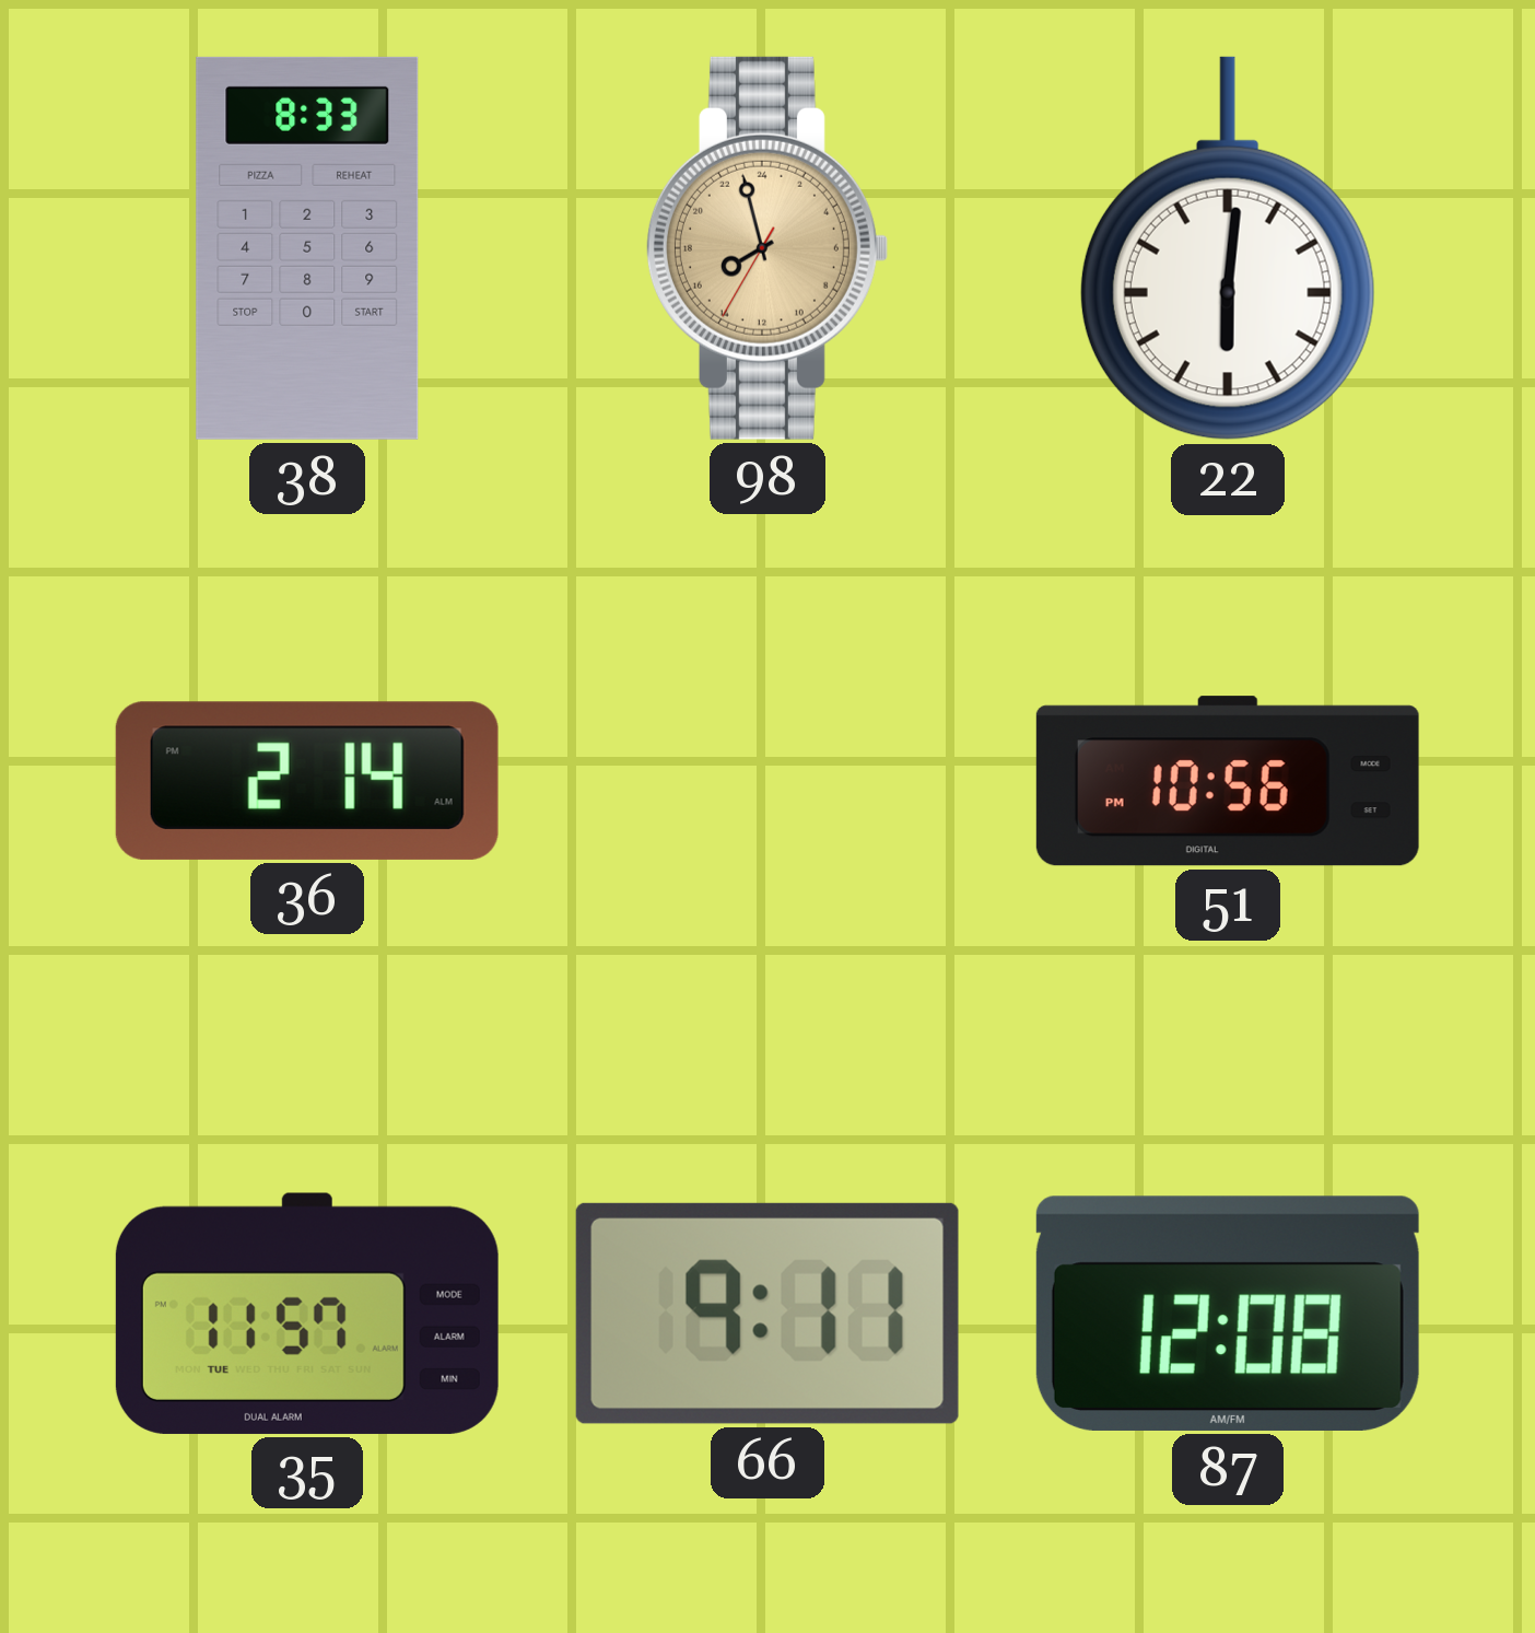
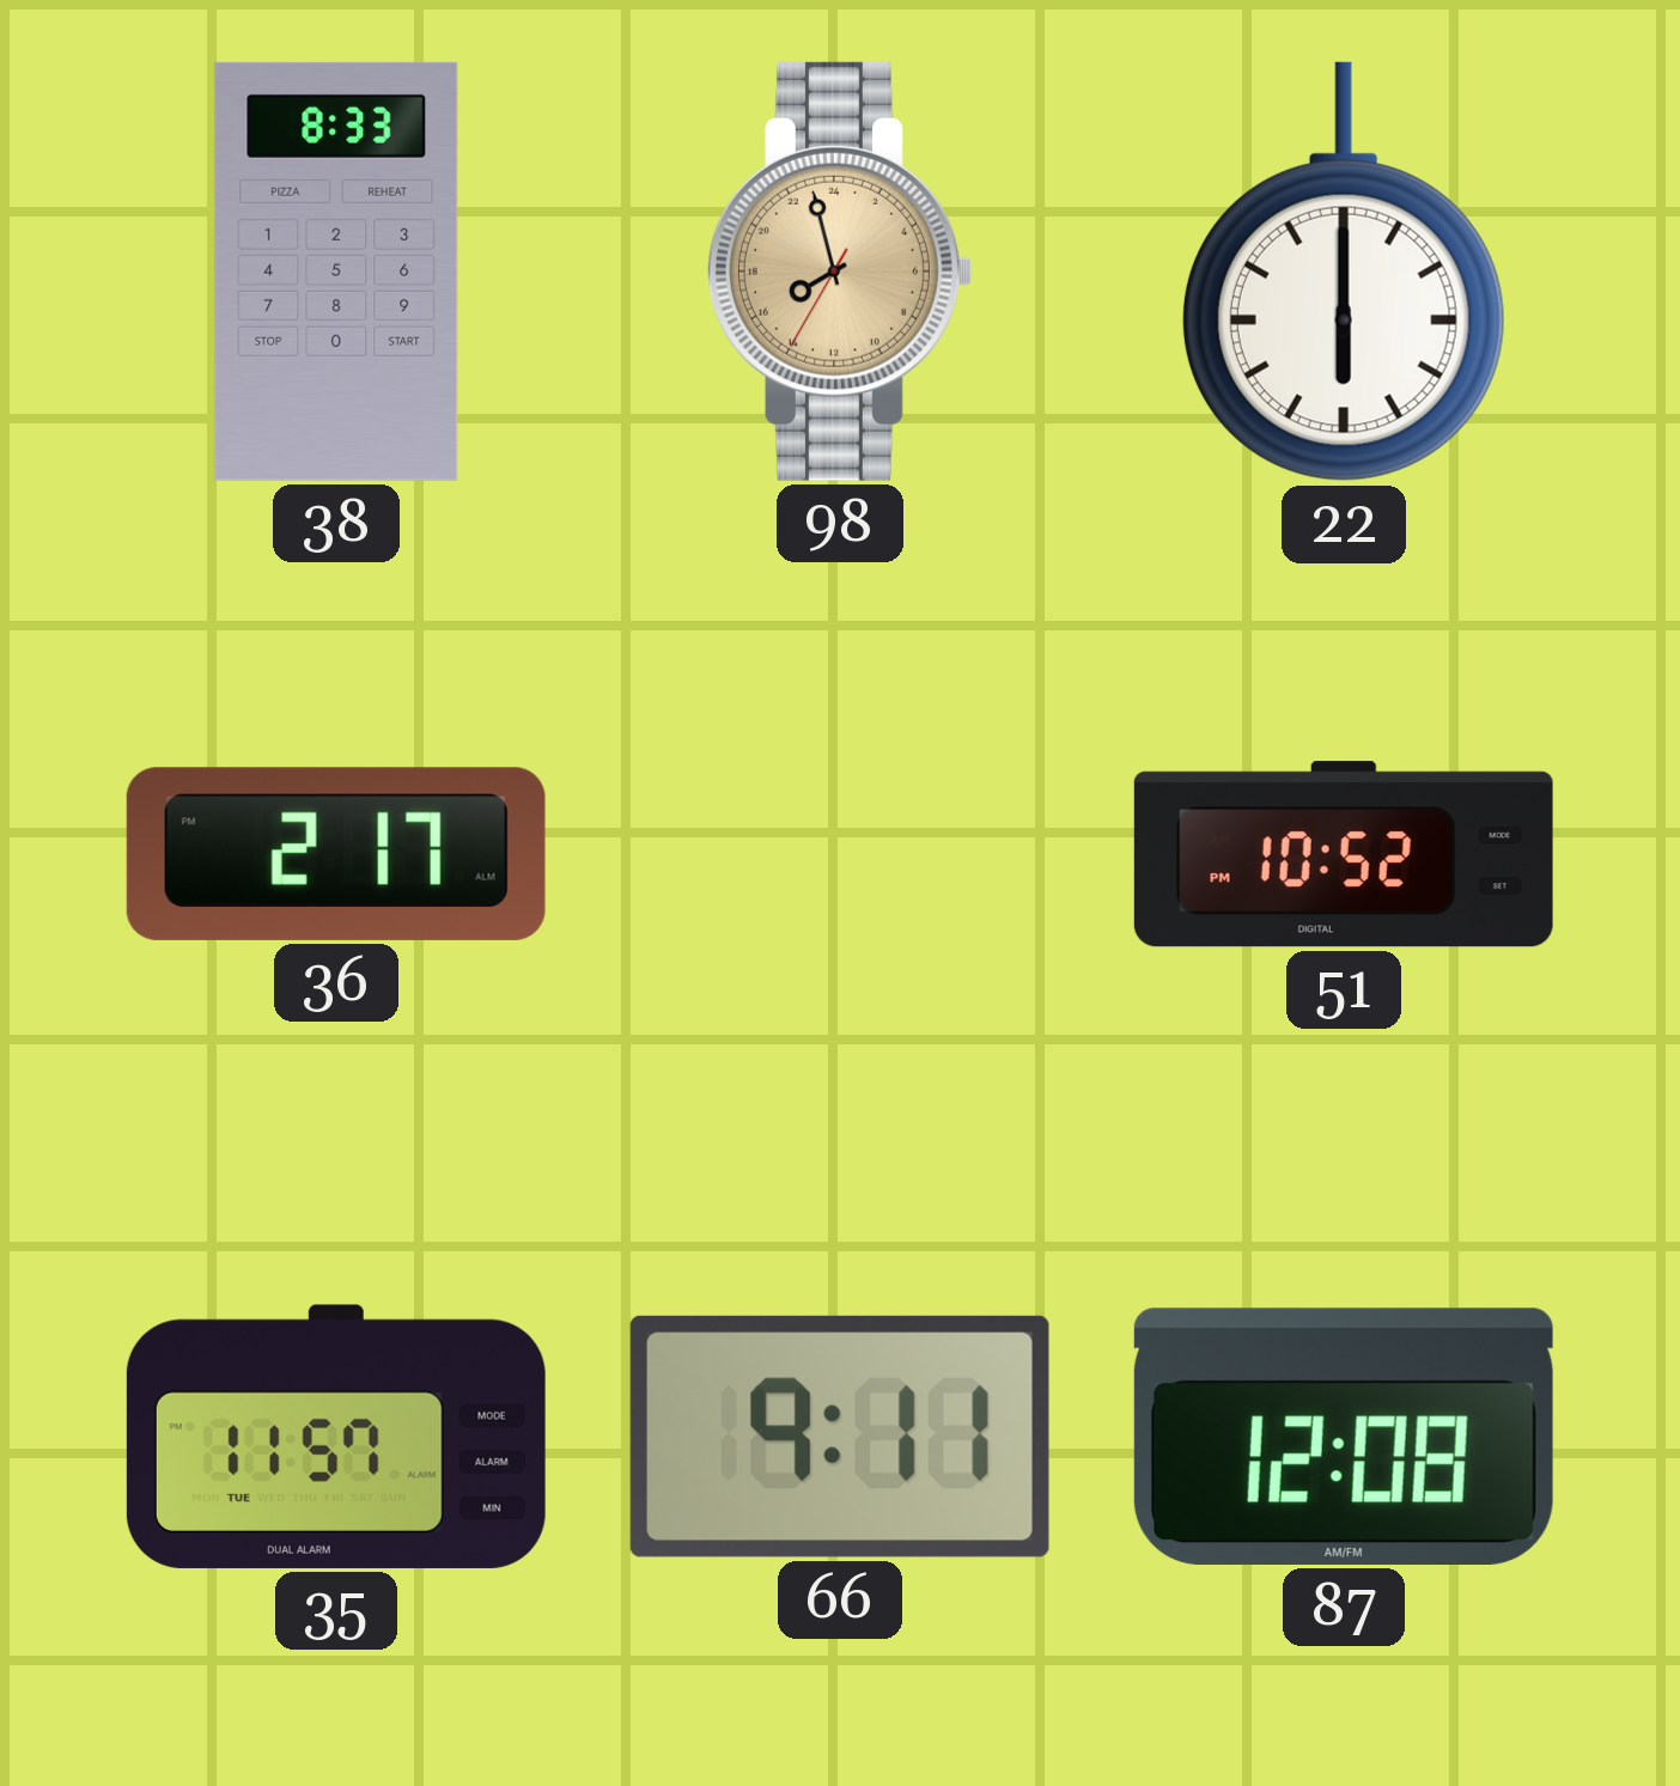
22: 6:01 -> 6:00 (1344, 272)
36: 2:14 -> 2:17 (336, 854)
51: 10:56 -> 10:52 (1344, 854)
